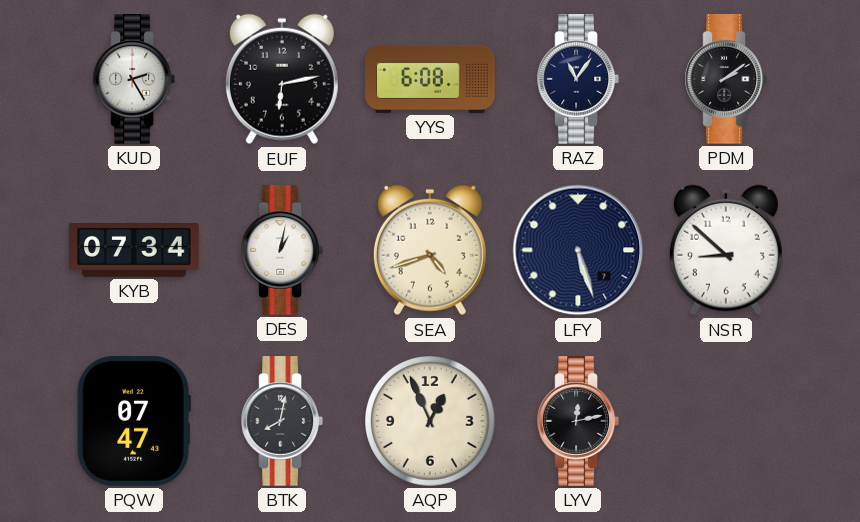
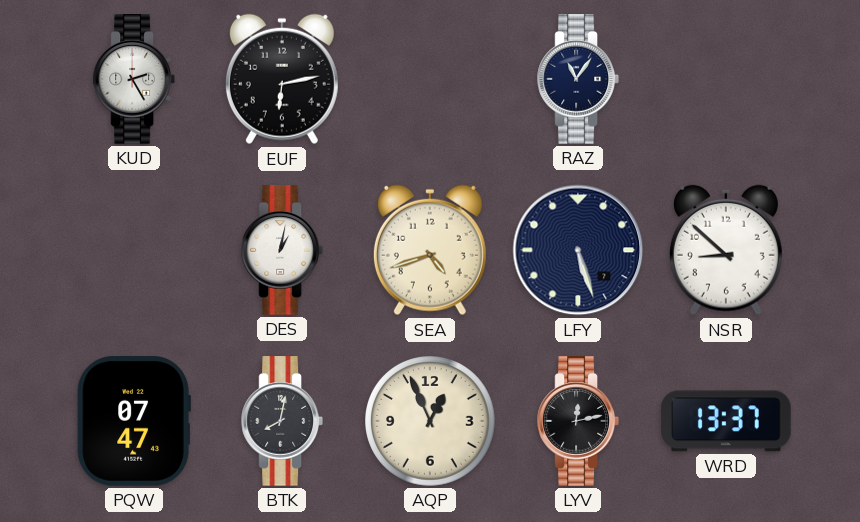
YYS: 6:08 -> none (430, 79)
PDM: 2:09 -> none (726, 79)
KYB: 07:34 -> none (134, 251)
WRD: none -> 13:37 (726, 421)
